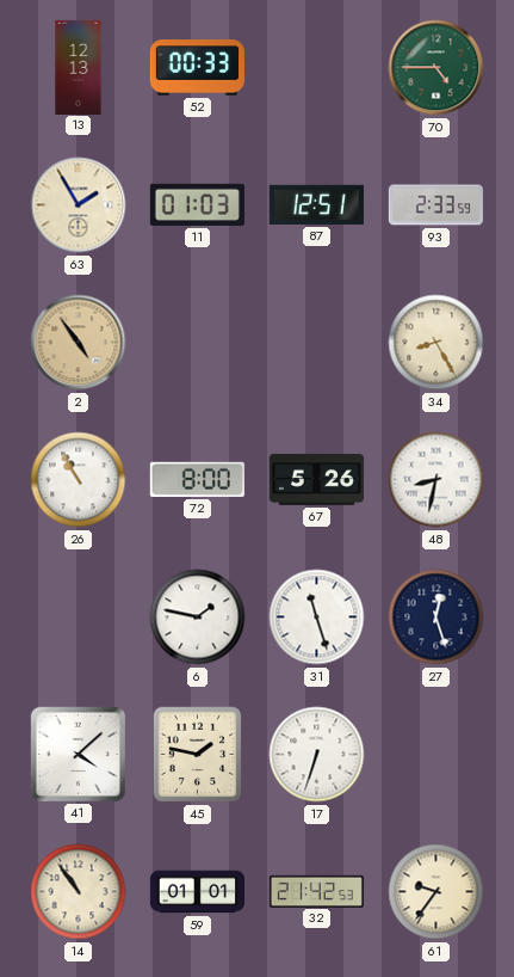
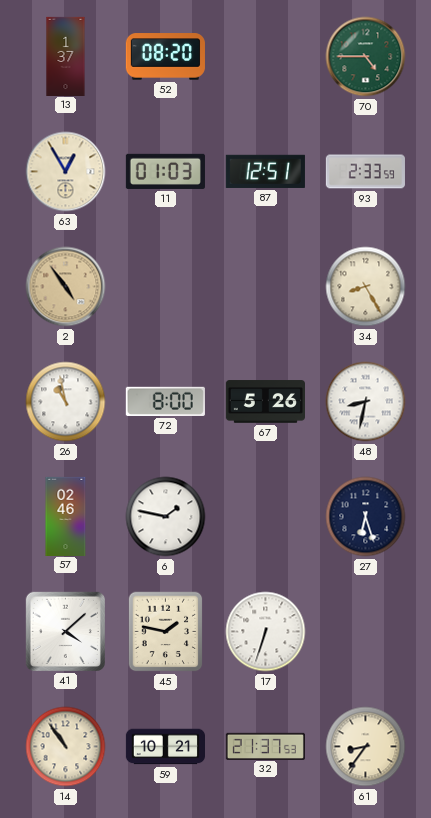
13: 12:13 -> 1:37 (66, 56)
52: 00:33 -> 08:20 (165, 57)
63: 1:55 -> 12:55 (66, 172)
26: 10:55 -> 10:58 (66, 402)
57: none -> 02:46 (66, 516)
31: 11:27 -> none (317, 617)
27: 12:27 -> 6:27 (366, 517)
59: 01:01 -> 10:21 (165, 747)
32: 21:42 -> 21:37 (265, 746)
61: 9:36 -> 8:36 (366, 747)
